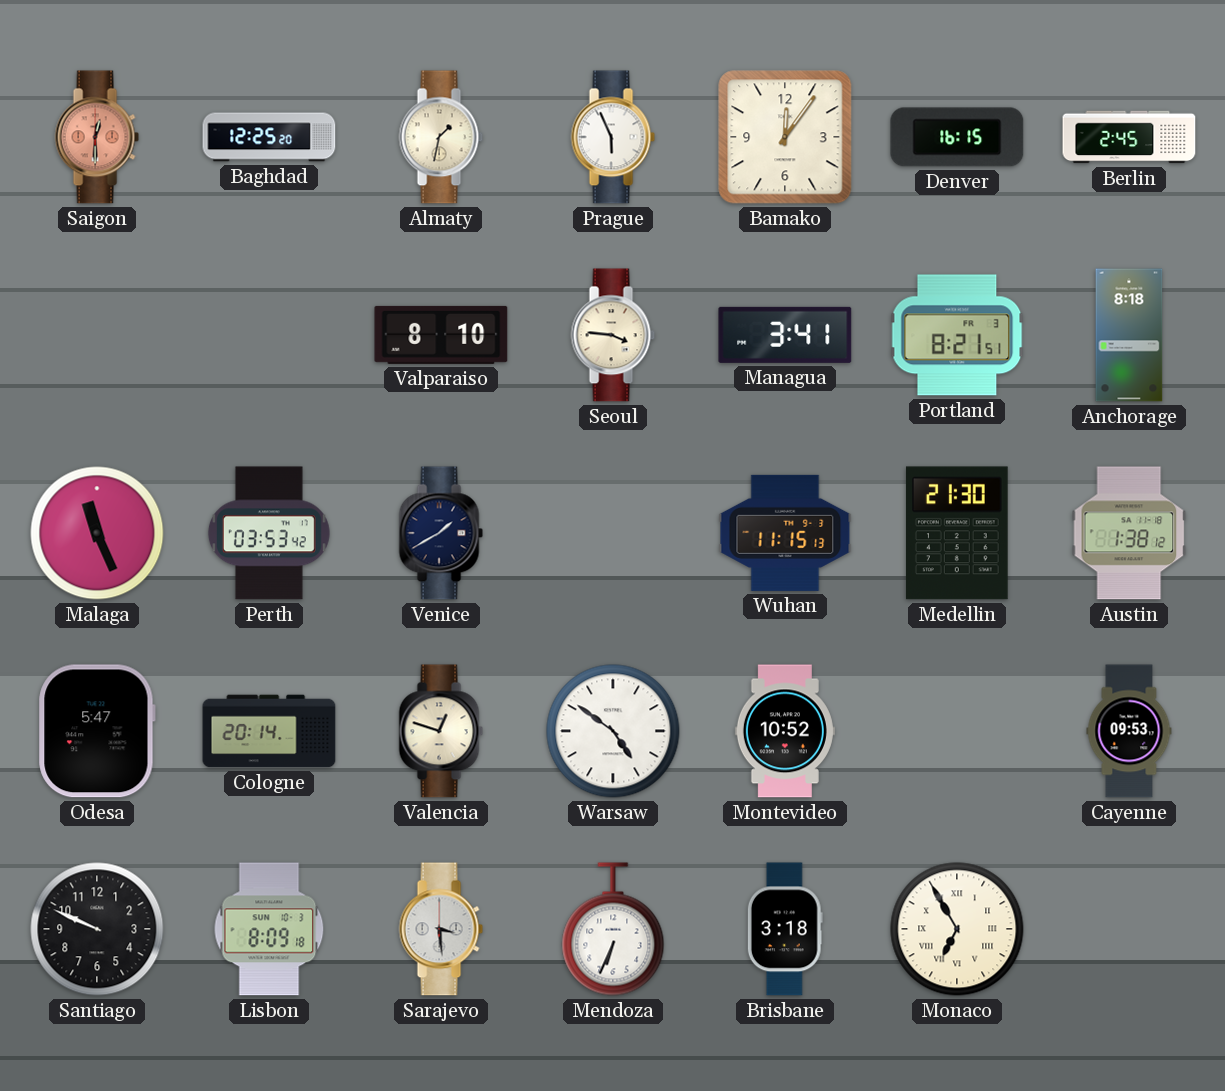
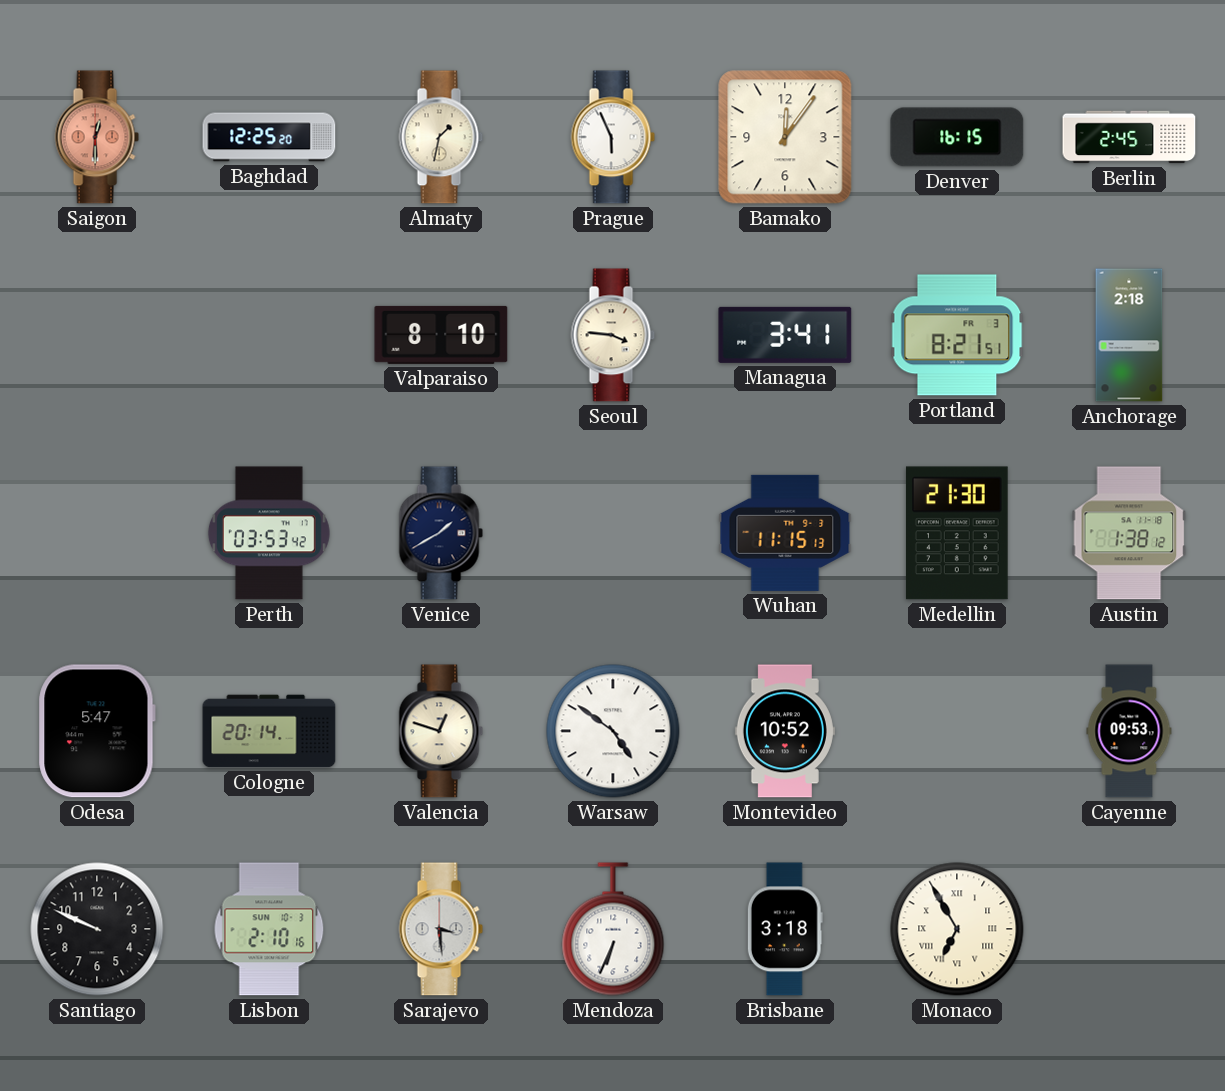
Anchorage: 8:18 -> 2:18 (1129, 335)
Malaga: 11:26 -> none (97, 533)
Lisbon: 8:09 -> 2:10 (269, 929)
